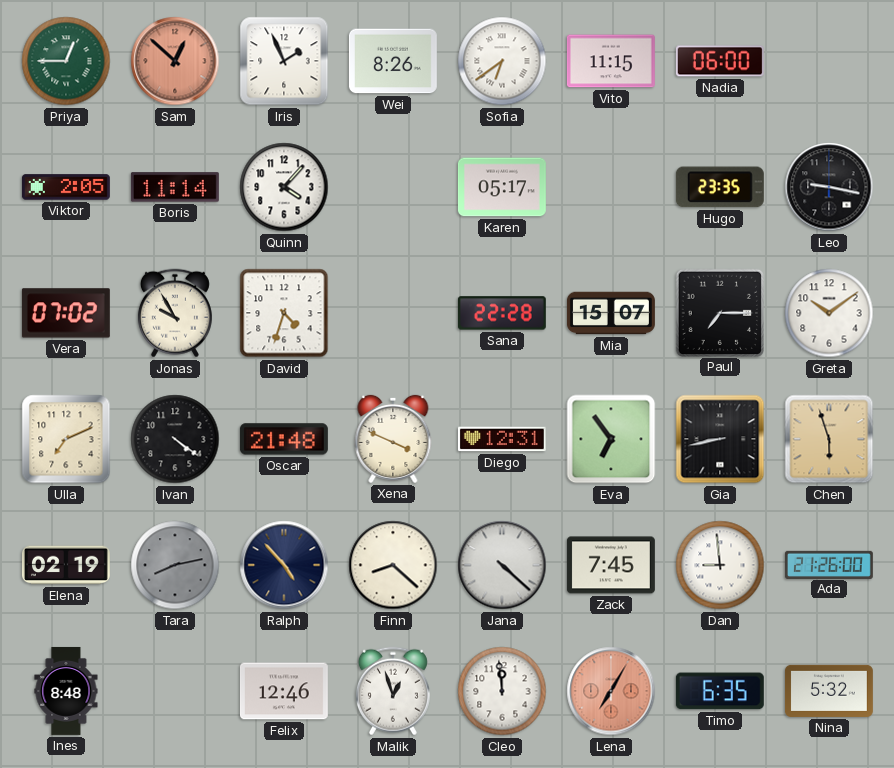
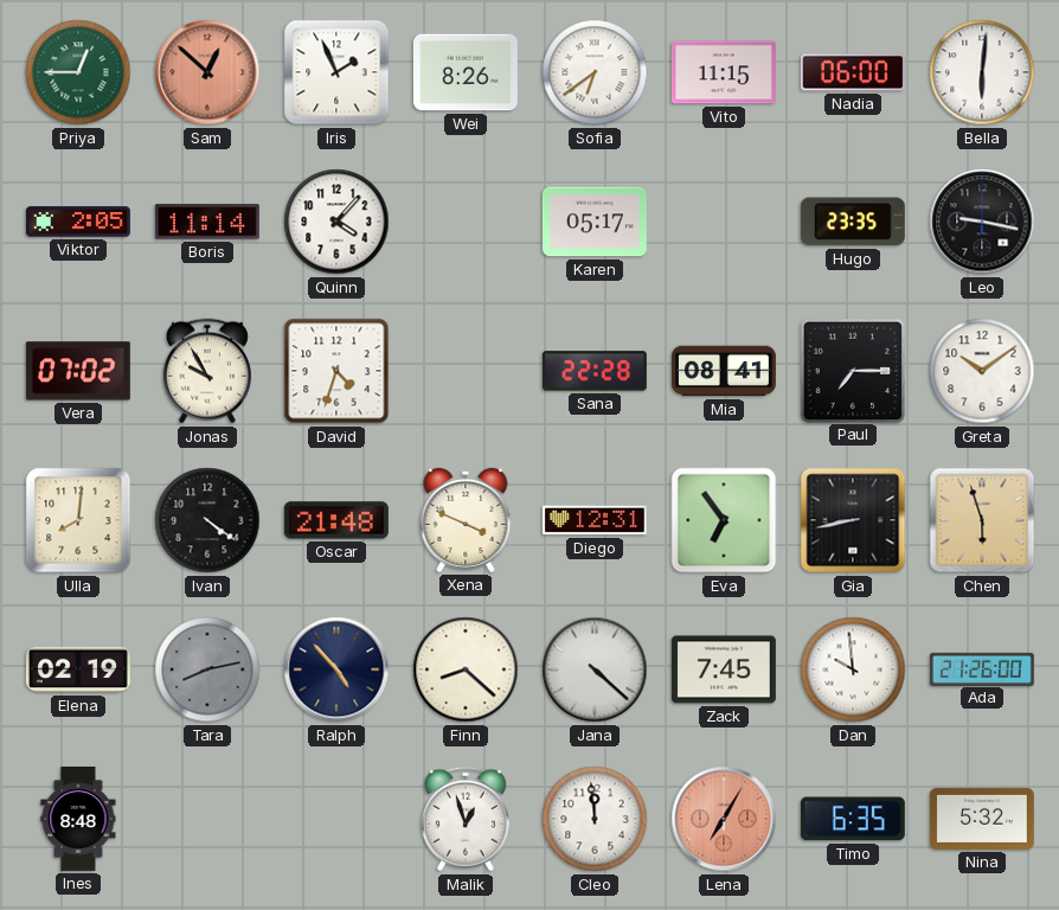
Bella: none -> 6:01 (982, 72)
Mia: 15:07 -> 08:41 (724, 371)
Ulla: 7:11 -> 8:01 (78, 520)
Dan: 8:59 -> 9:59 (853, 669)
Felix: 12:46 -> none (284, 691)
